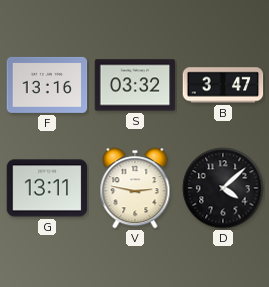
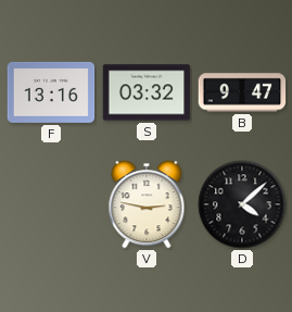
B: 3:47 -> 9:47 (242, 92)
G: 13:11 -> none (47, 188)
